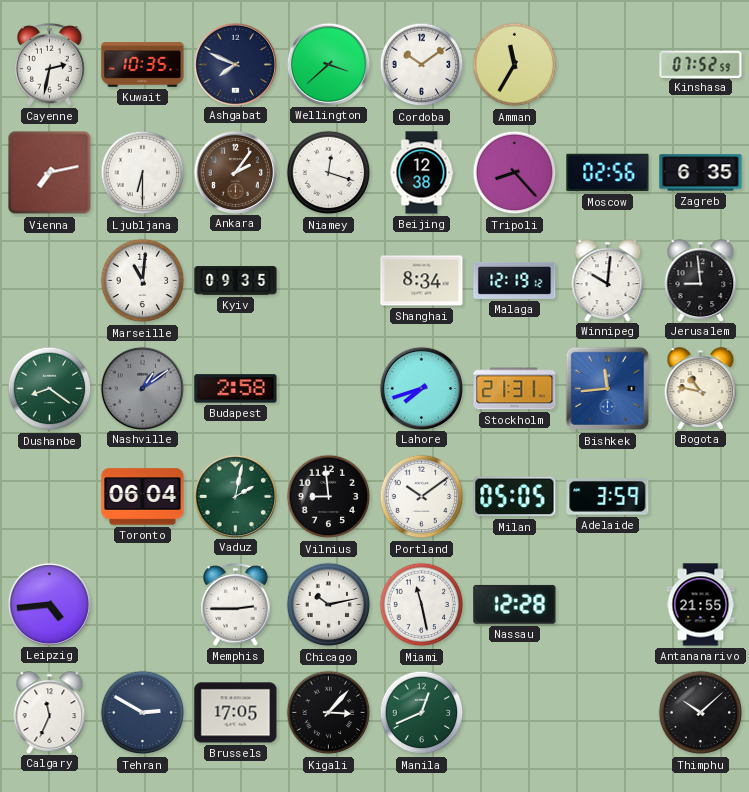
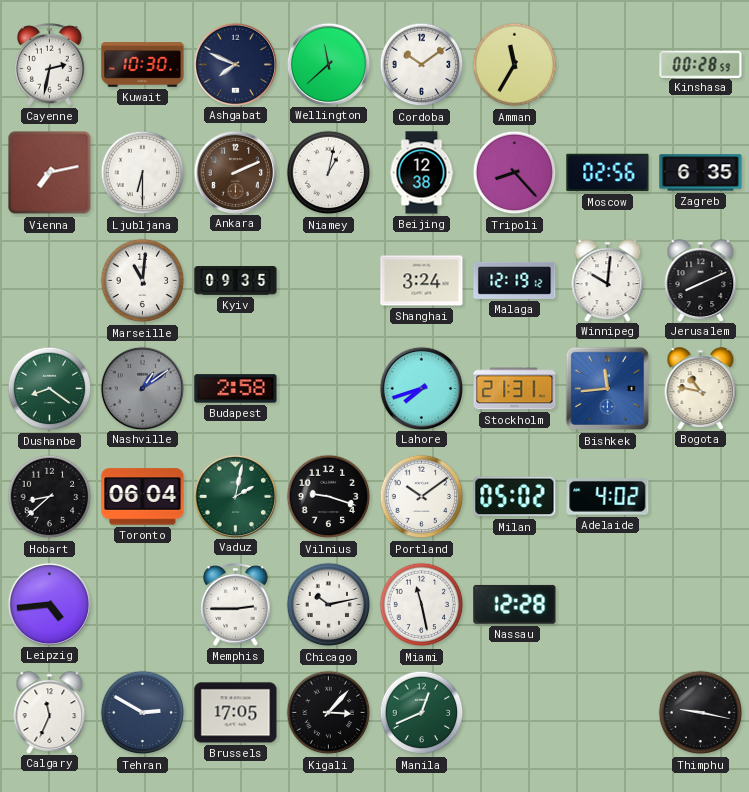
Kuwait: 10:35 -> 10:30 (143, 65)
Wellington: 3:38 -> 11:38 (328, 64)
Kinshasa: 07:52 -> 00:28 (701, 64)
Ankara: 2:06 -> 2:11 (235, 172)
Niamey: 12:18 -> 1:02 (329, 173)
Shanghai: 8:34 -> 3:24 (422, 281)
Jerusalem: 8:59 -> 8:11 (701, 280)
Hobart: none -> 8:38 (50, 497)
Vilnius: 8:59 -> 9:18 (329, 497)
Milan: 05:05 -> 05:02 (515, 497)
Adelaide: 3:59 -> 4:02 (608, 497)
Antananarivo: 21:55 -> none (701, 605)
Thimphu: 10:08 -> 9:17 (701, 713)
